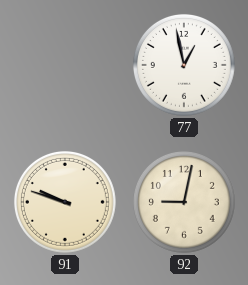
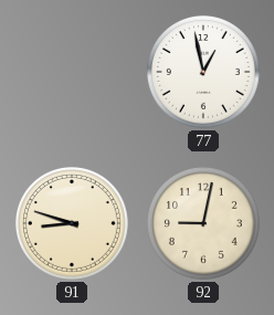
91: 9:48 -> 8:48 (72, 223)
